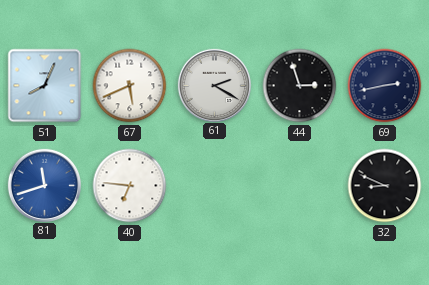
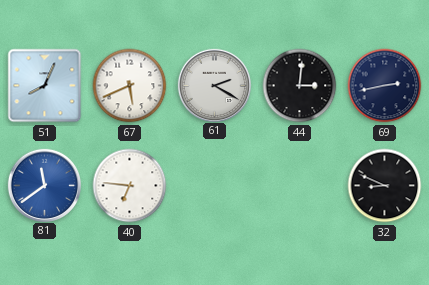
44: 2:57 -> 3:01 (300, 86)
81: 11:42 -> 11:39 (44, 185)
